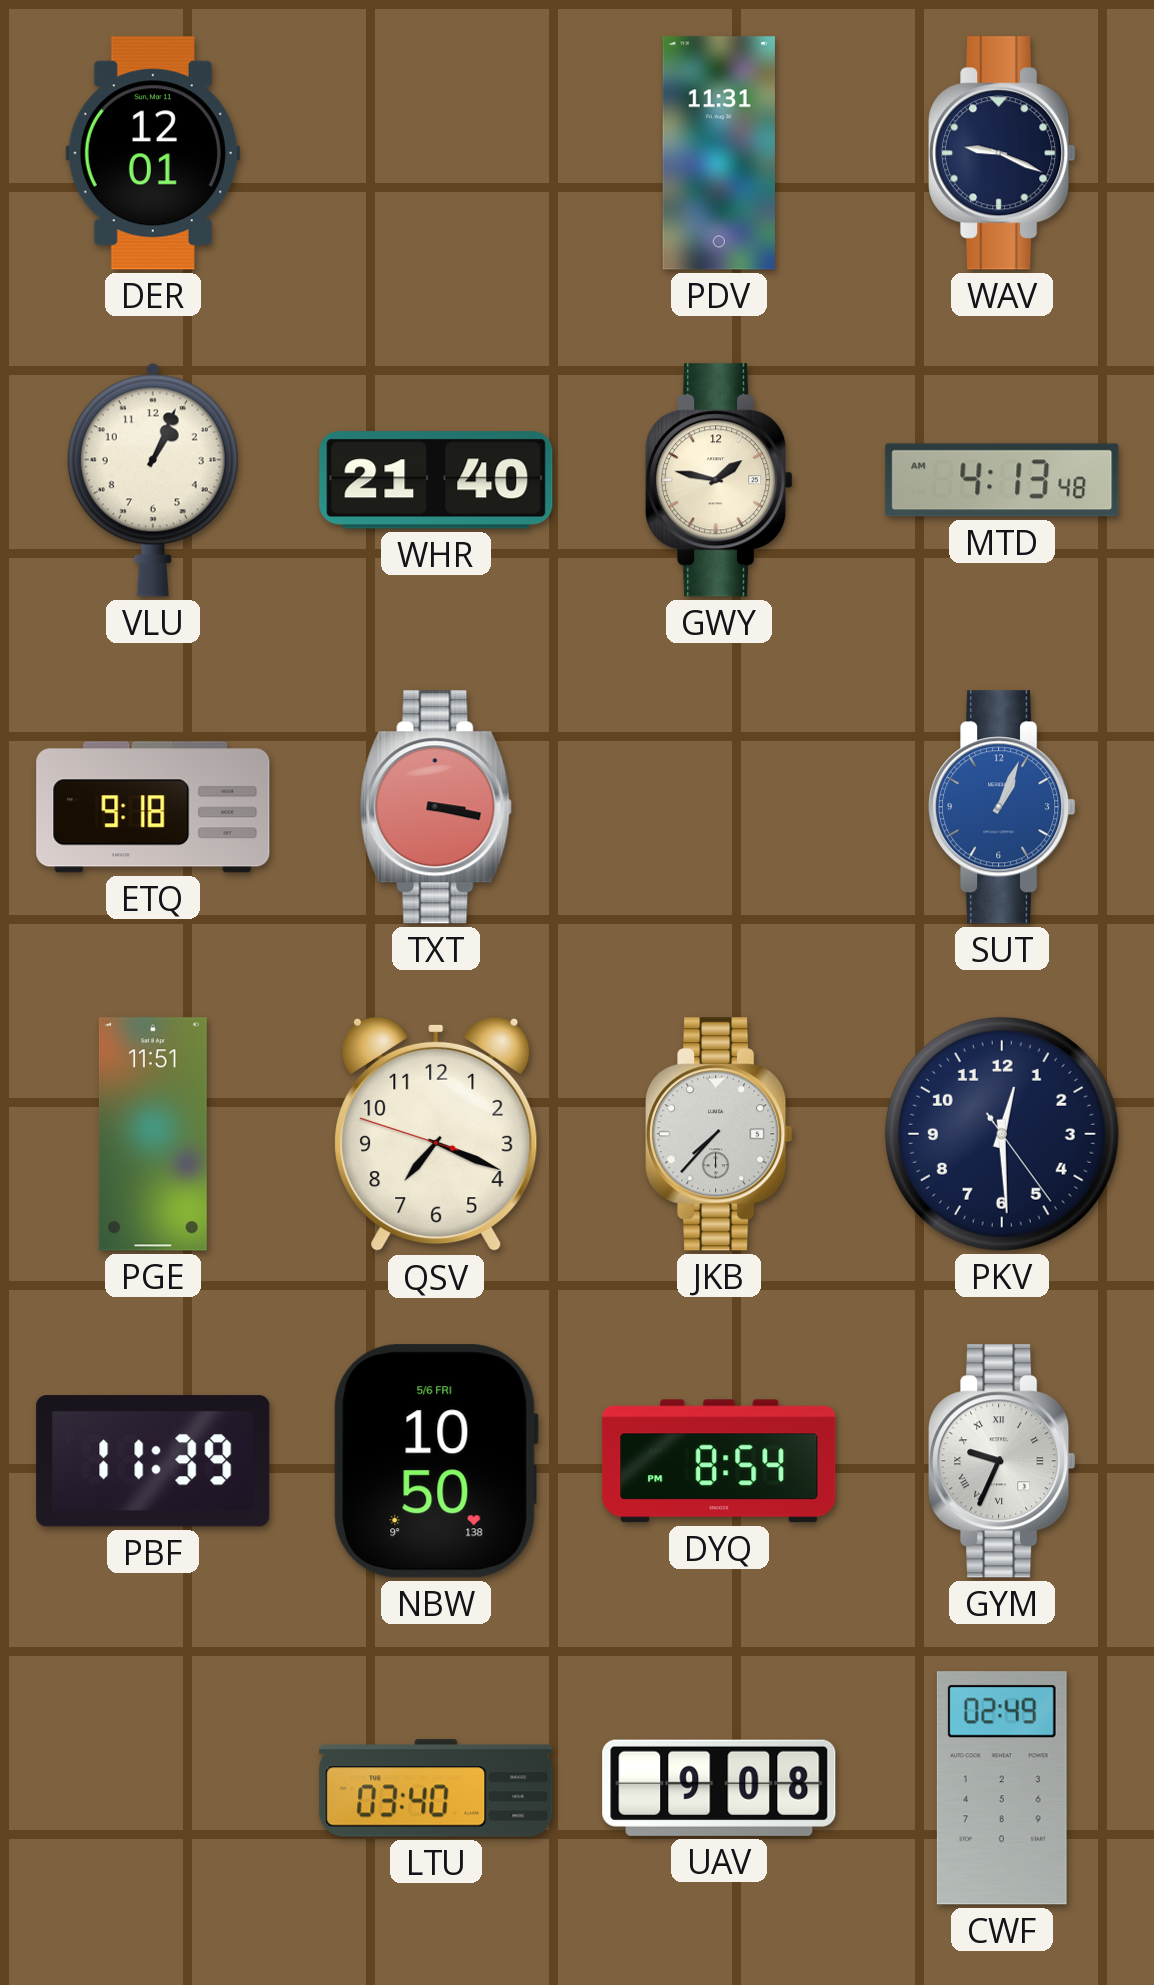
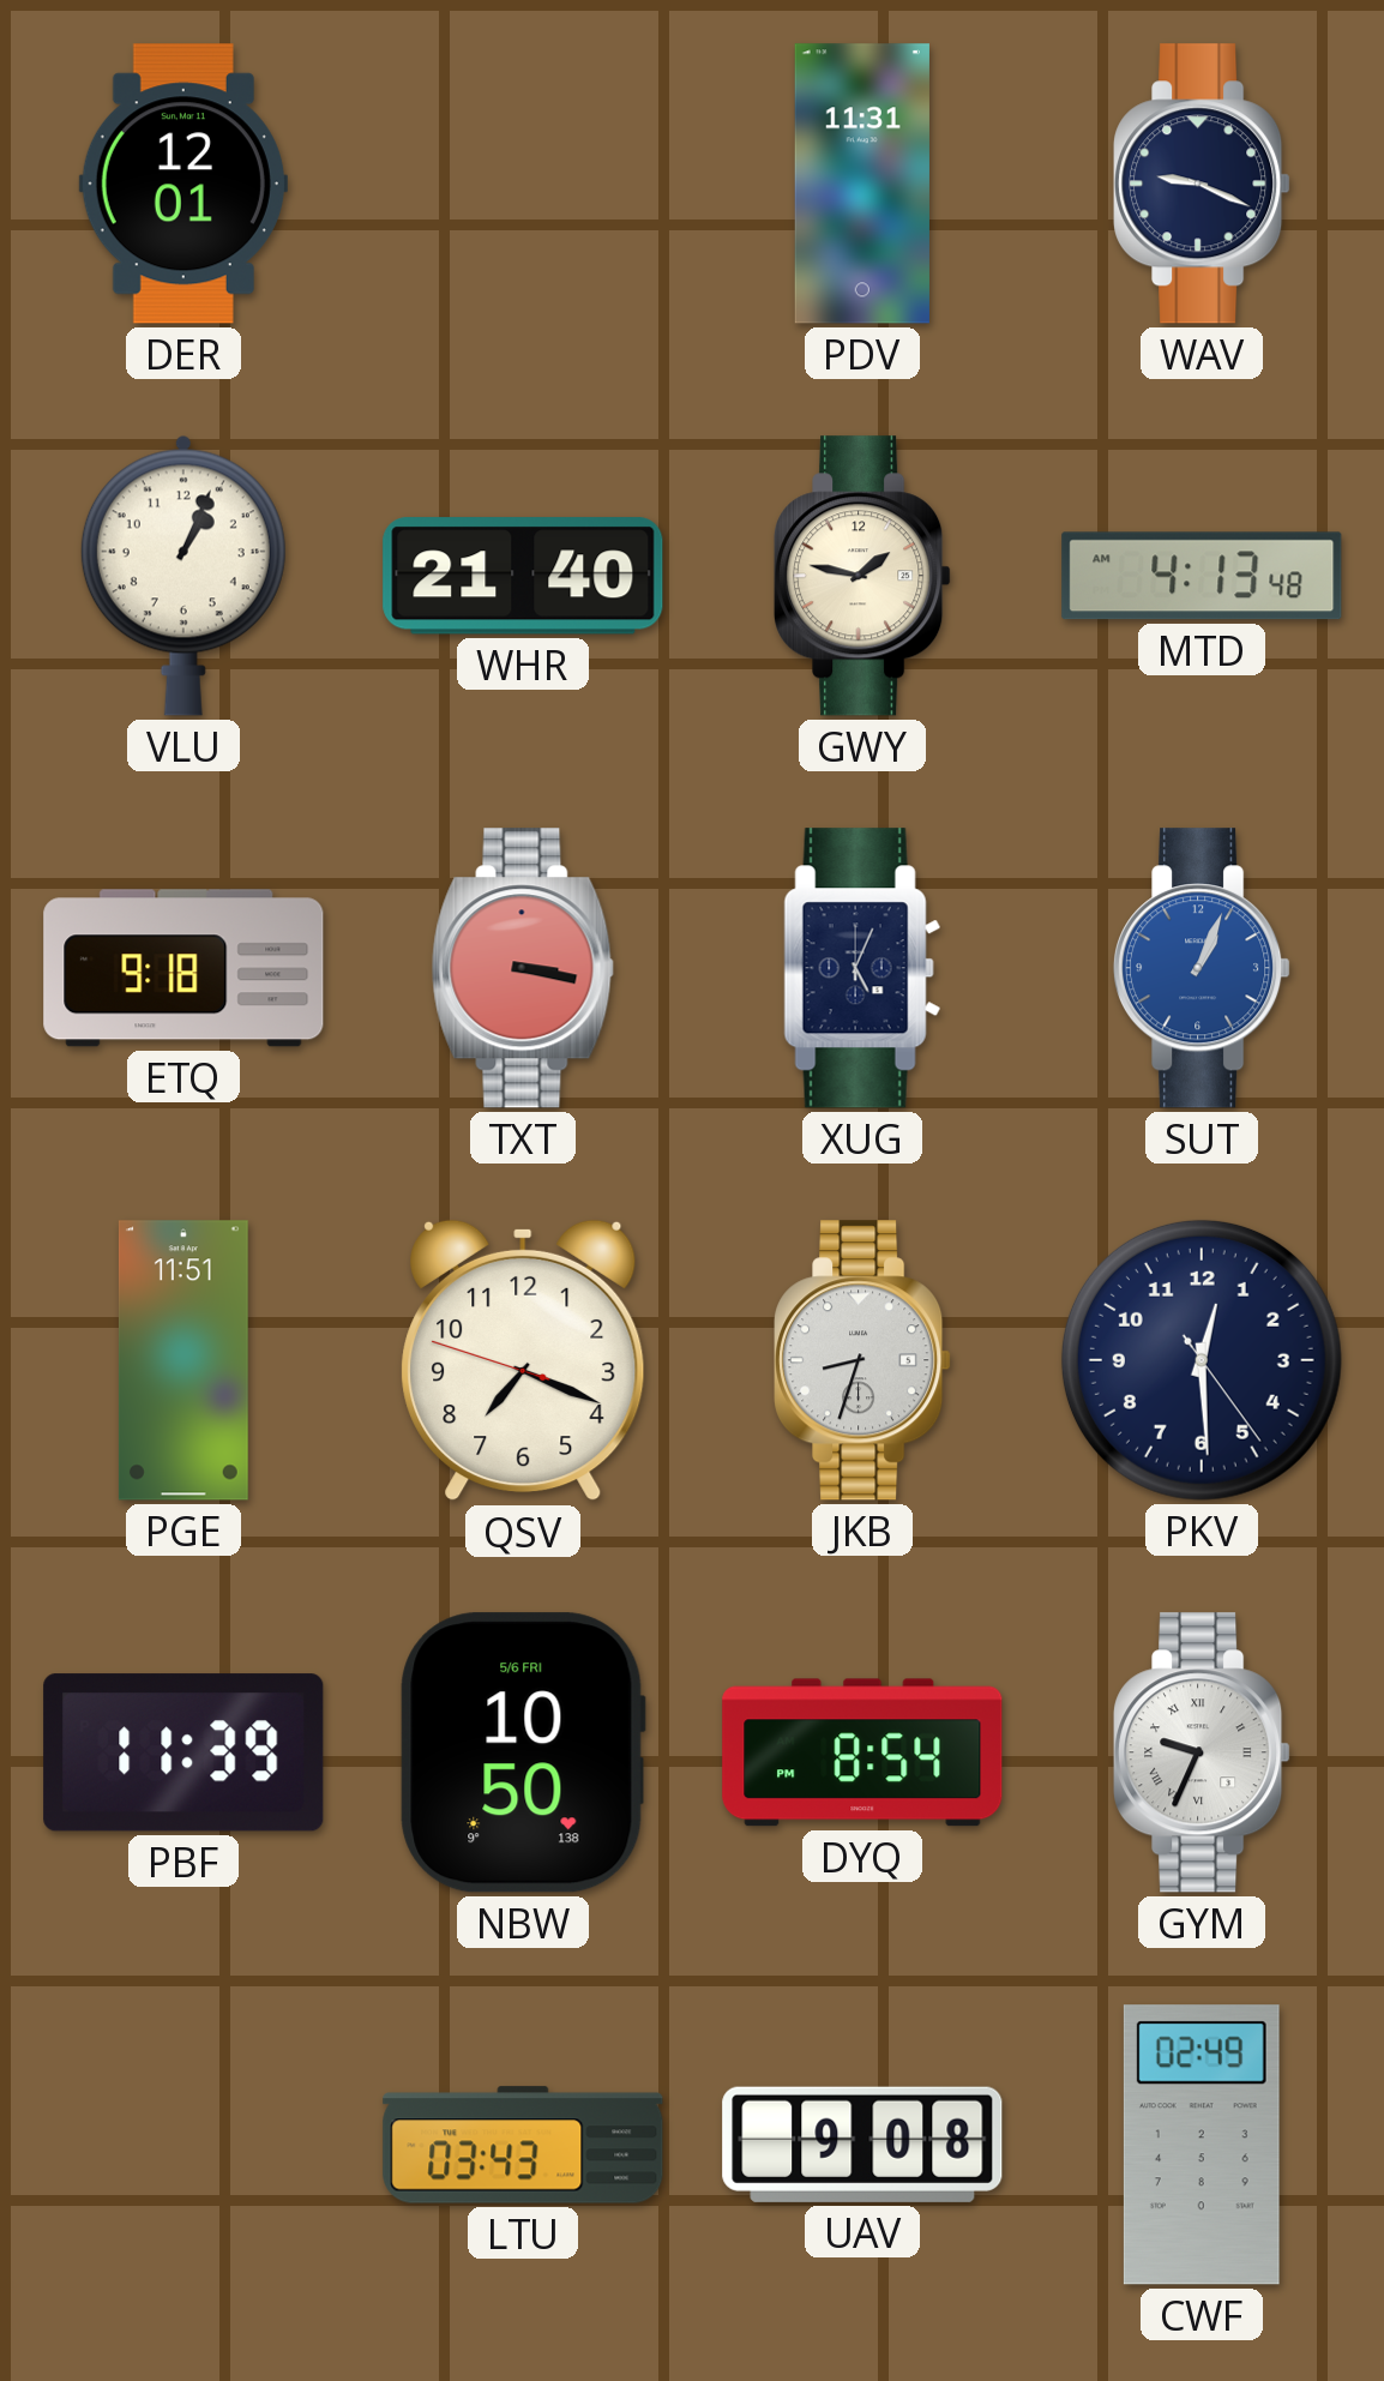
XUG: none -> 5:04 (862, 968)
JKB: 7:37 -> 8:33 (862, 1360)
LTU: 03:40 -> 03:43 (523, 2145)
